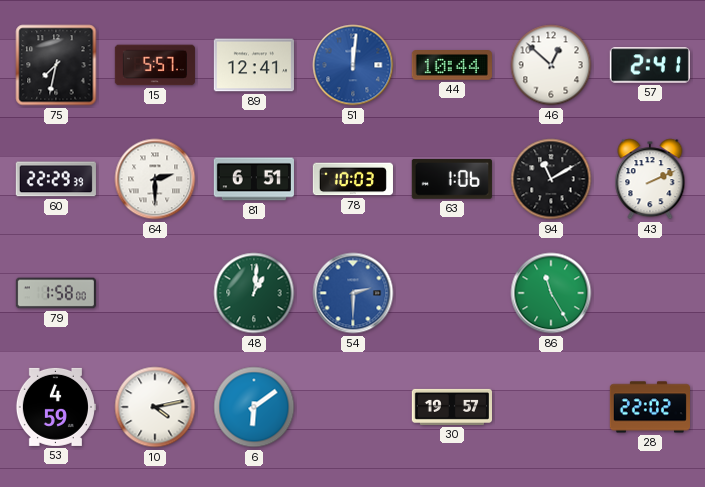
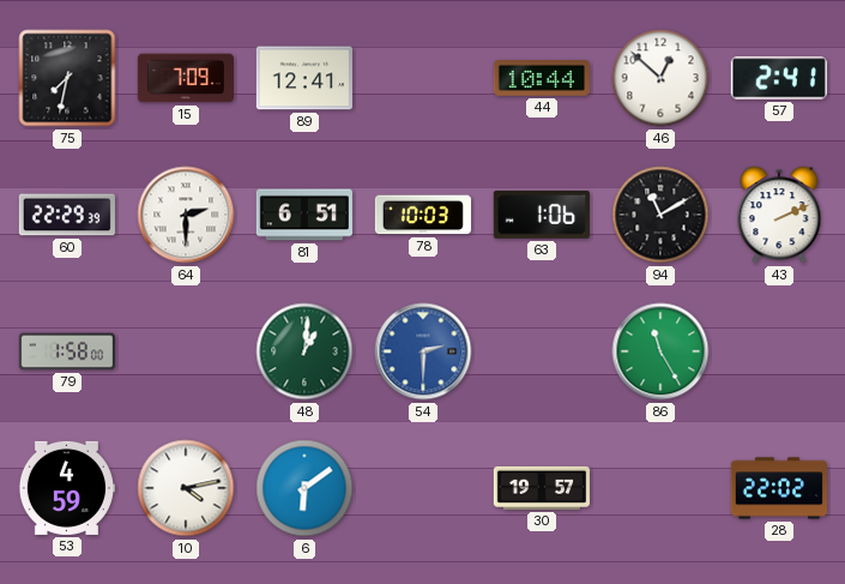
15: 5:57 -> 7:09 (186, 78)
51: 12:01 -> none (353, 65)
